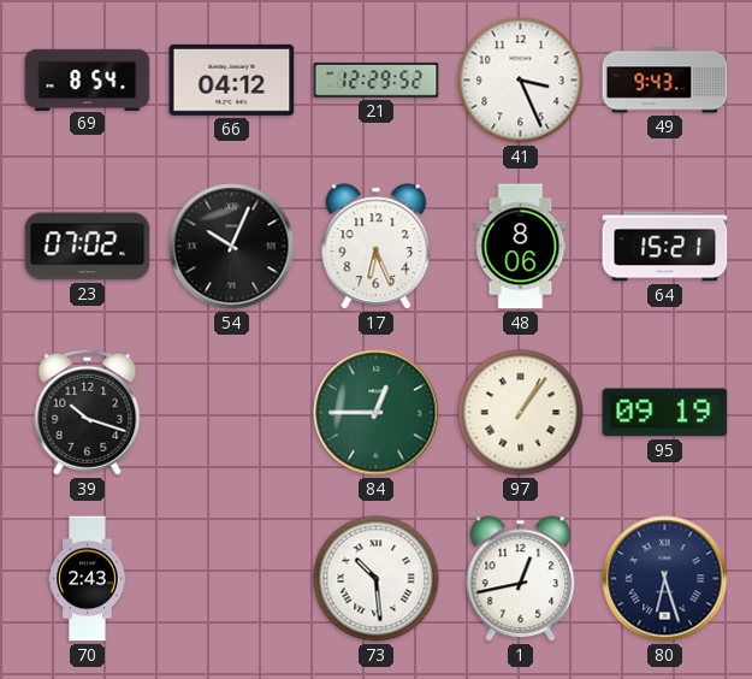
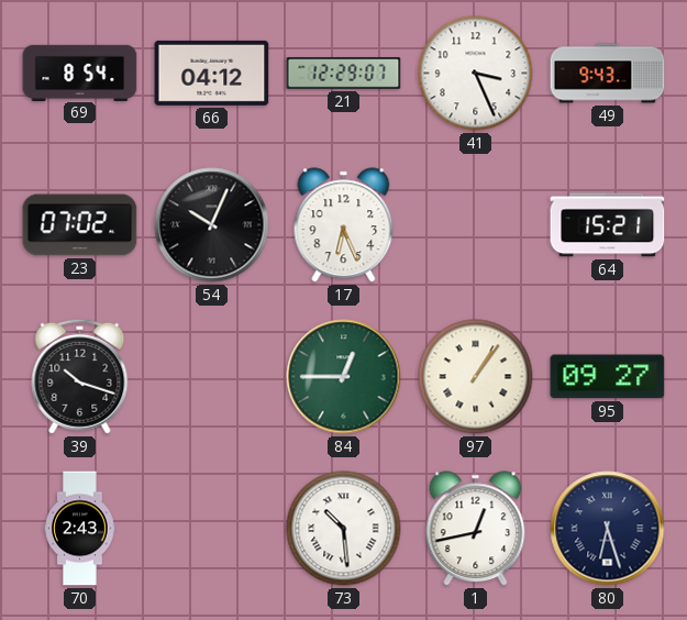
21: 12:29:52 -> 12:29:07 (344, 74)
48: 8:06 -> none (521, 247)
95: 09:19 -> 09:27 (608, 377)
